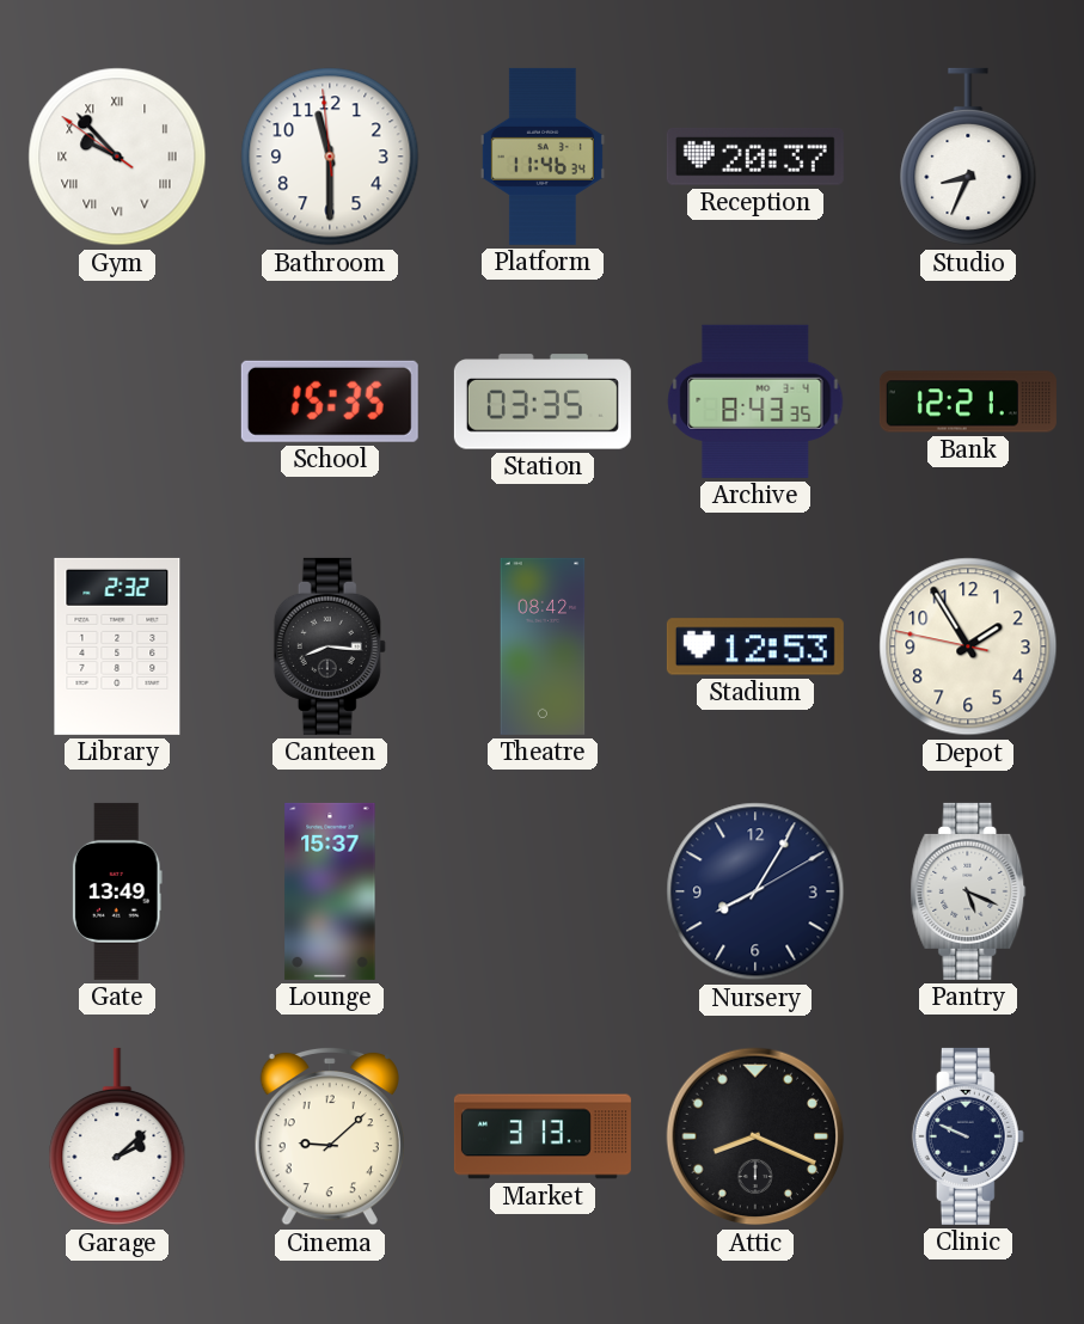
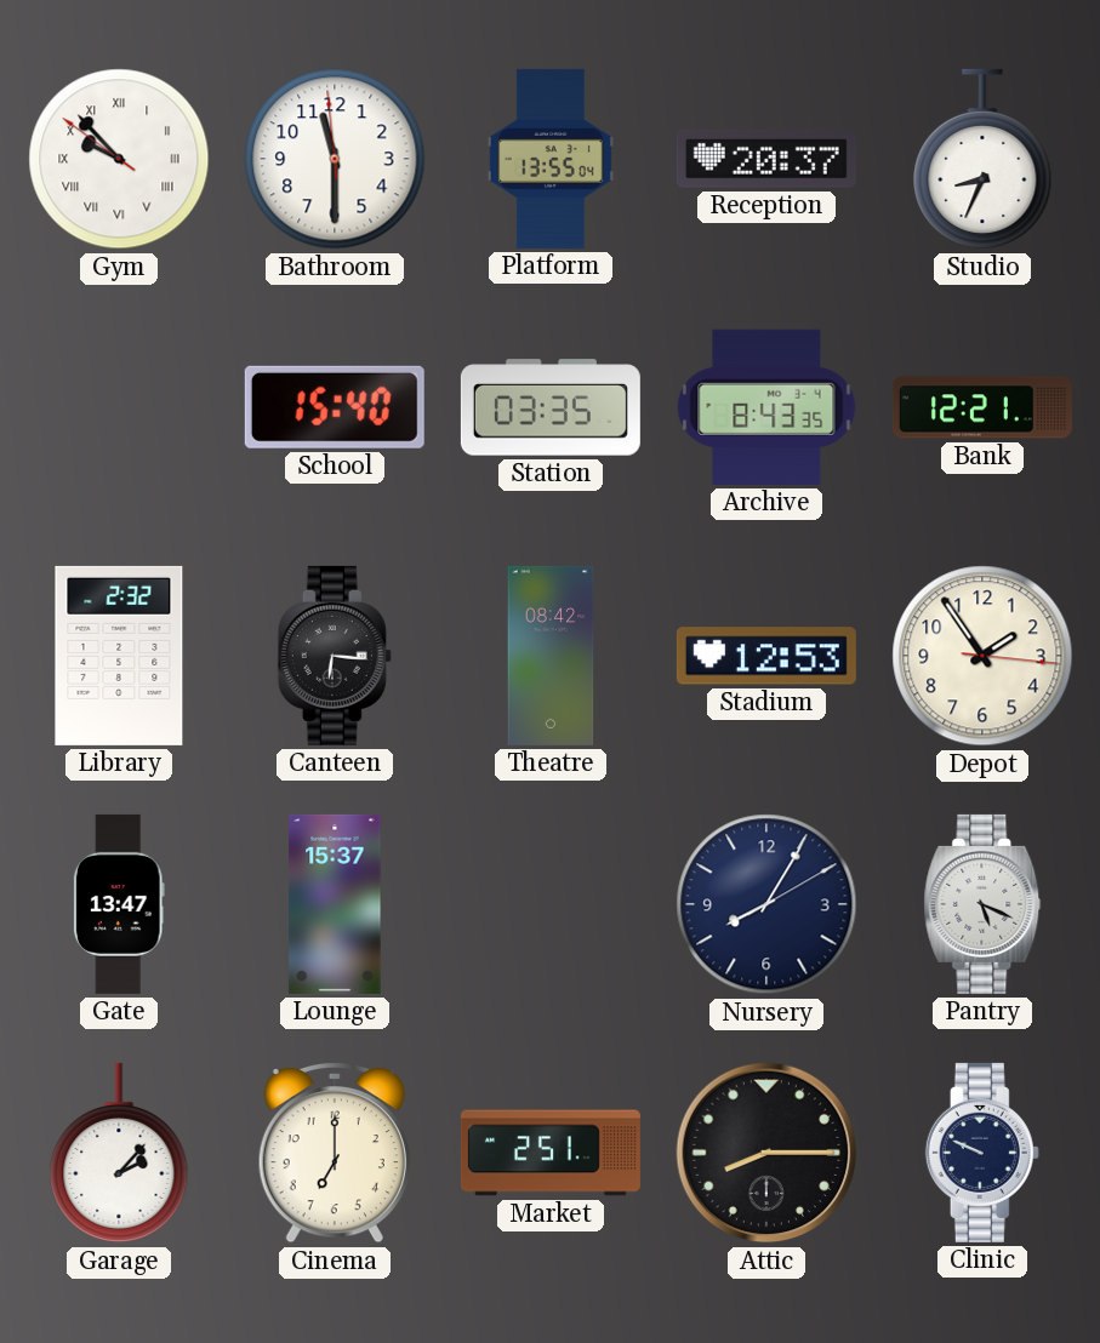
Platform: 11:46 -> 13:55 (551, 159)
School: 15:35 -> 15:40 (335, 407)
Canteen: 8:16 -> 6:16 (335, 656)
Depot: 1:54:47 -> 1:54:16 (982, 656)
Gate: 13:49 -> 13:47 (119, 904)
Garage: 2:08 -> 2:07 (119, 1153)
Cinema: 9:08 -> 7:00 (335, 1153)
Market: 3:13 -> 2:51 (551, 1153)
Attic: 8:19 -> 8:15 (766, 1153)
